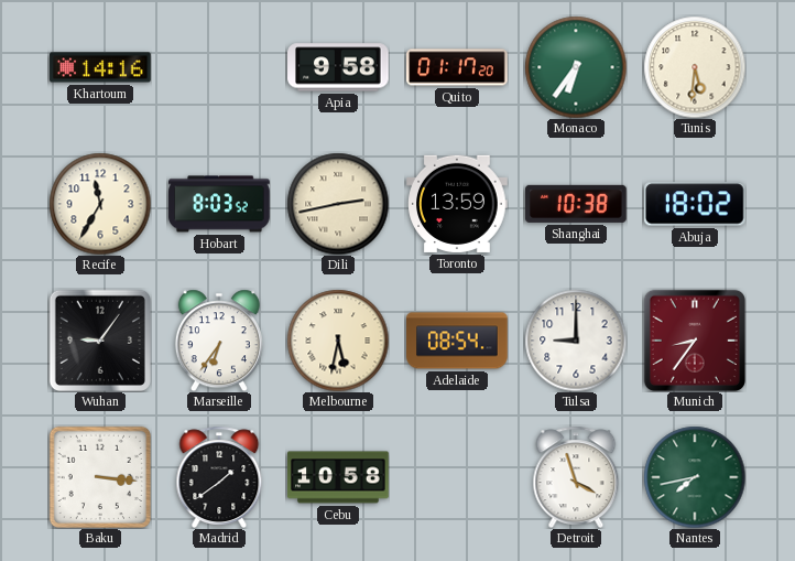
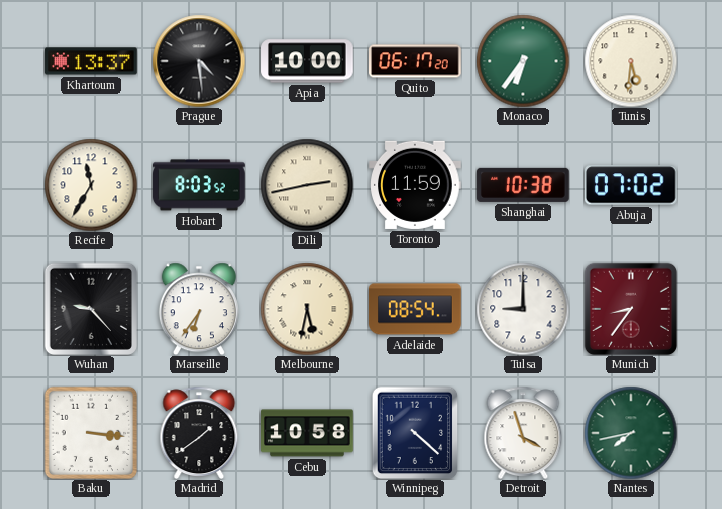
Khartoum: 14:16 -> 13:37 (91, 61)
Prague: none -> 4:29 (199, 61)
Apia: 9:58 -> 10:00 (307, 61)
Quito: 01:17 -> 06:17 (415, 61)
Toronto: 13:59 -> 11:59 (415, 185)
Abuja: 18:02 -> 07:02 (631, 185)
Wuhan: 9:06 -> 9:23 (91, 309)
Winnipeg: none -> 4:22 (415, 433)
